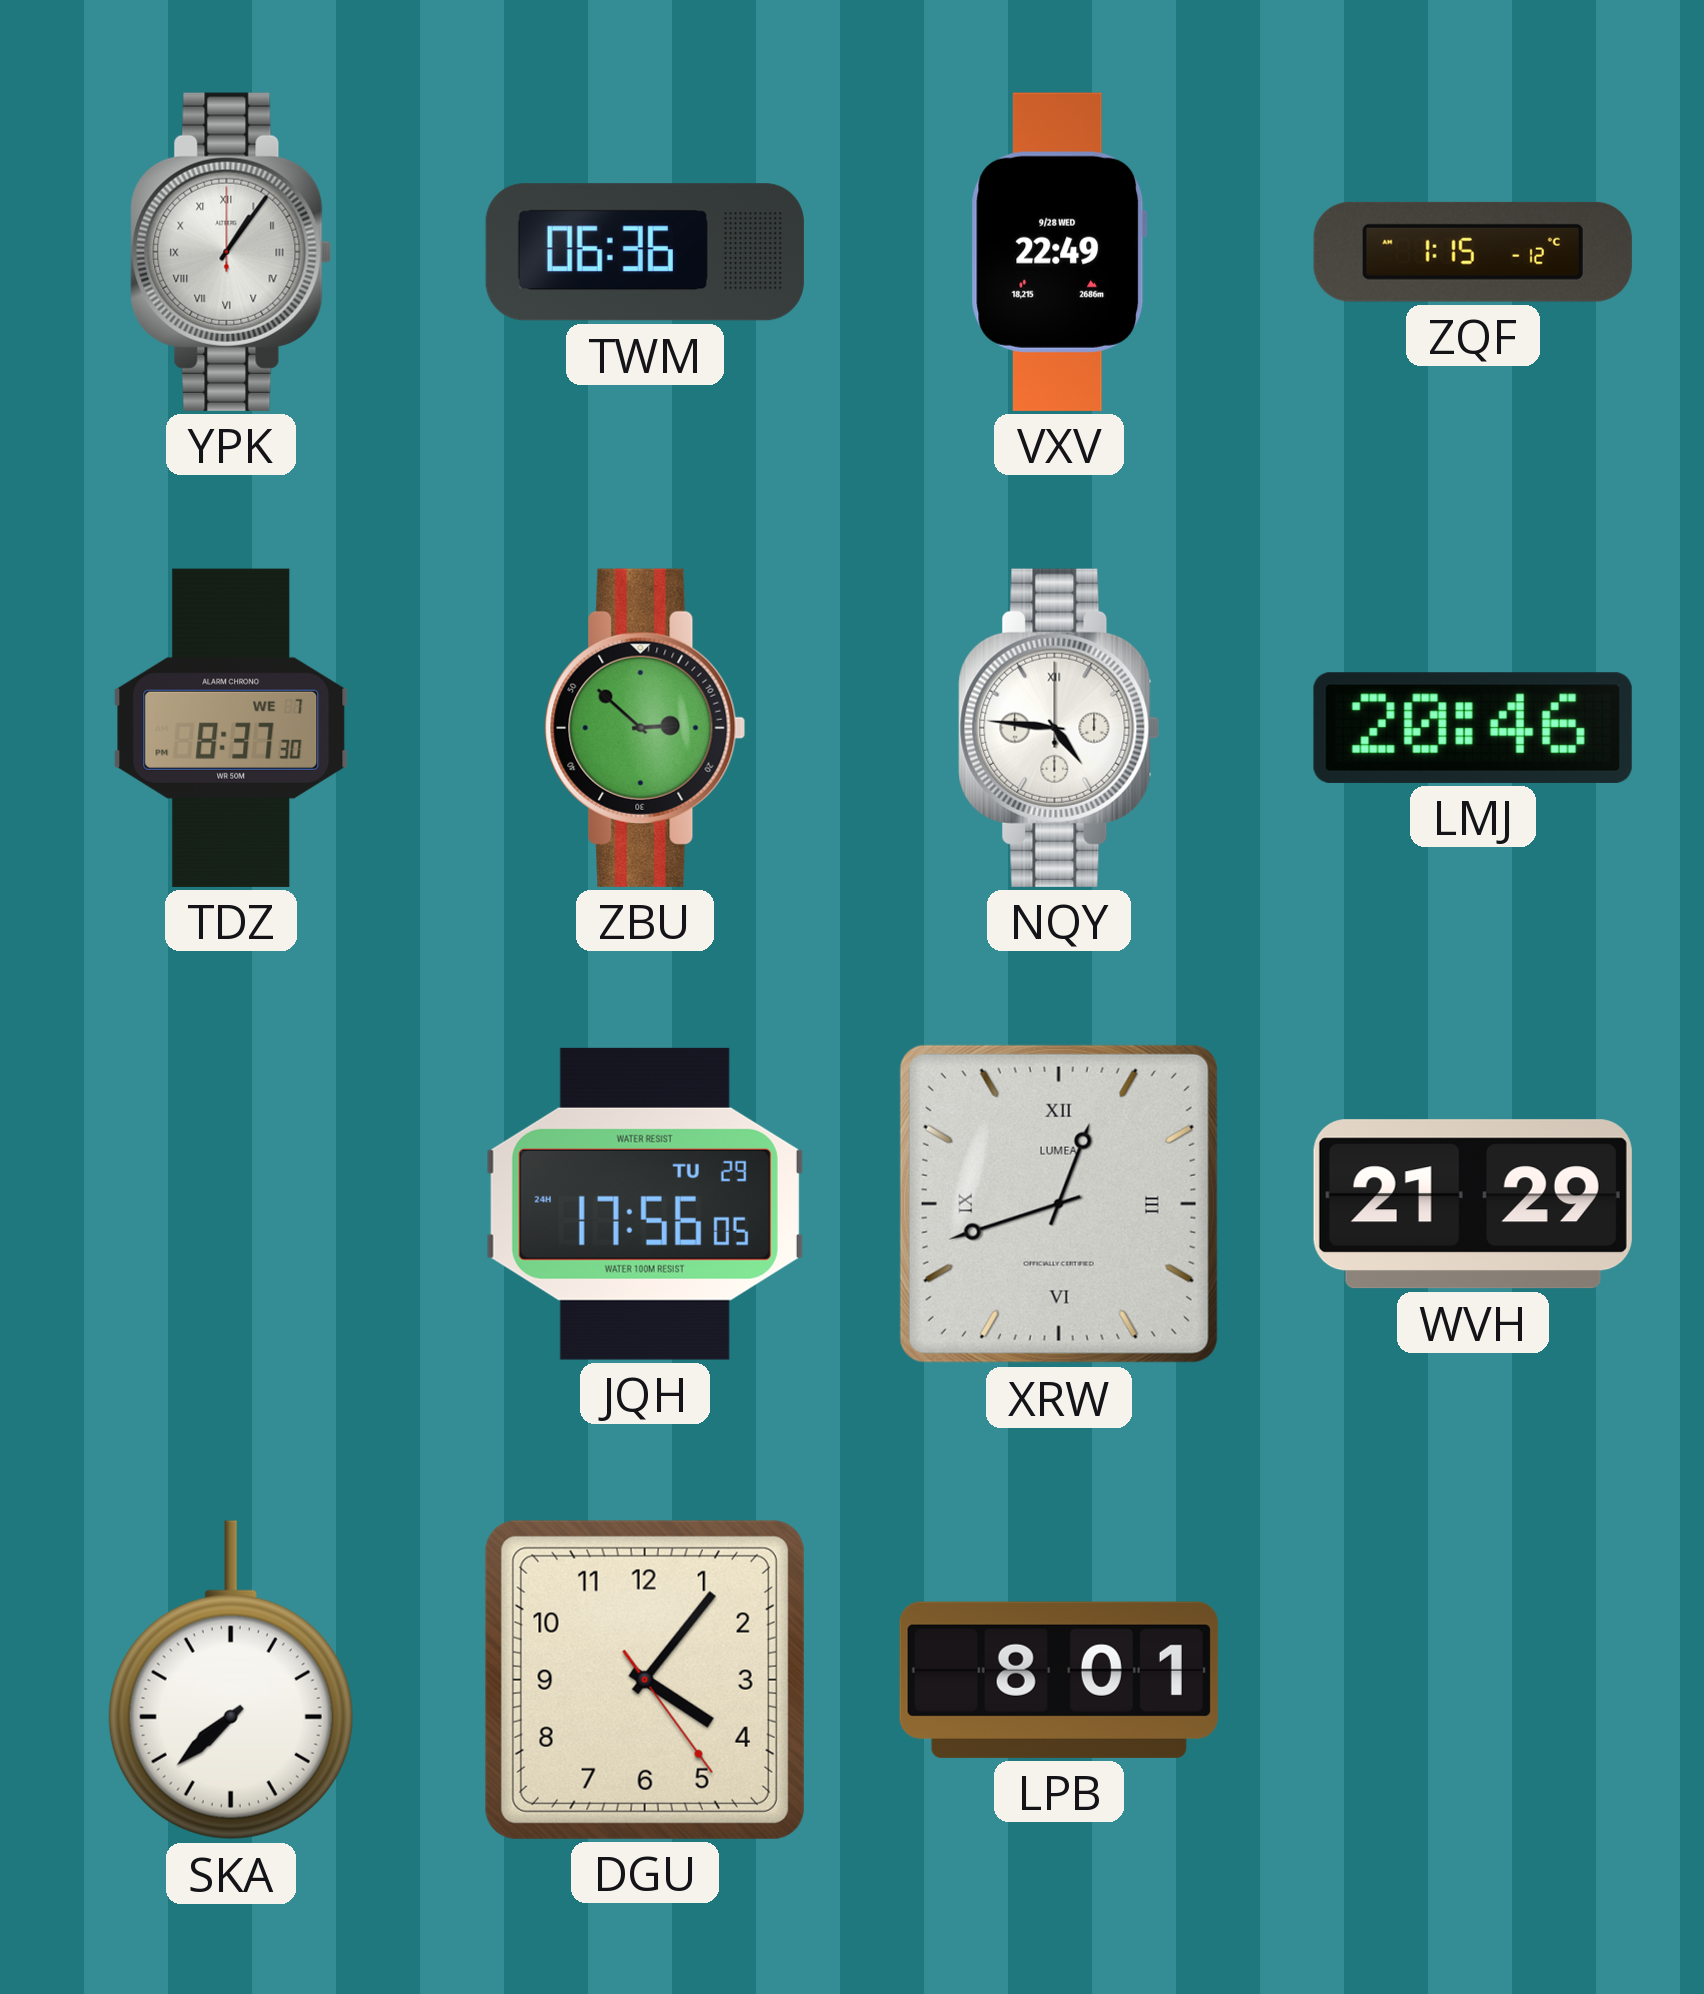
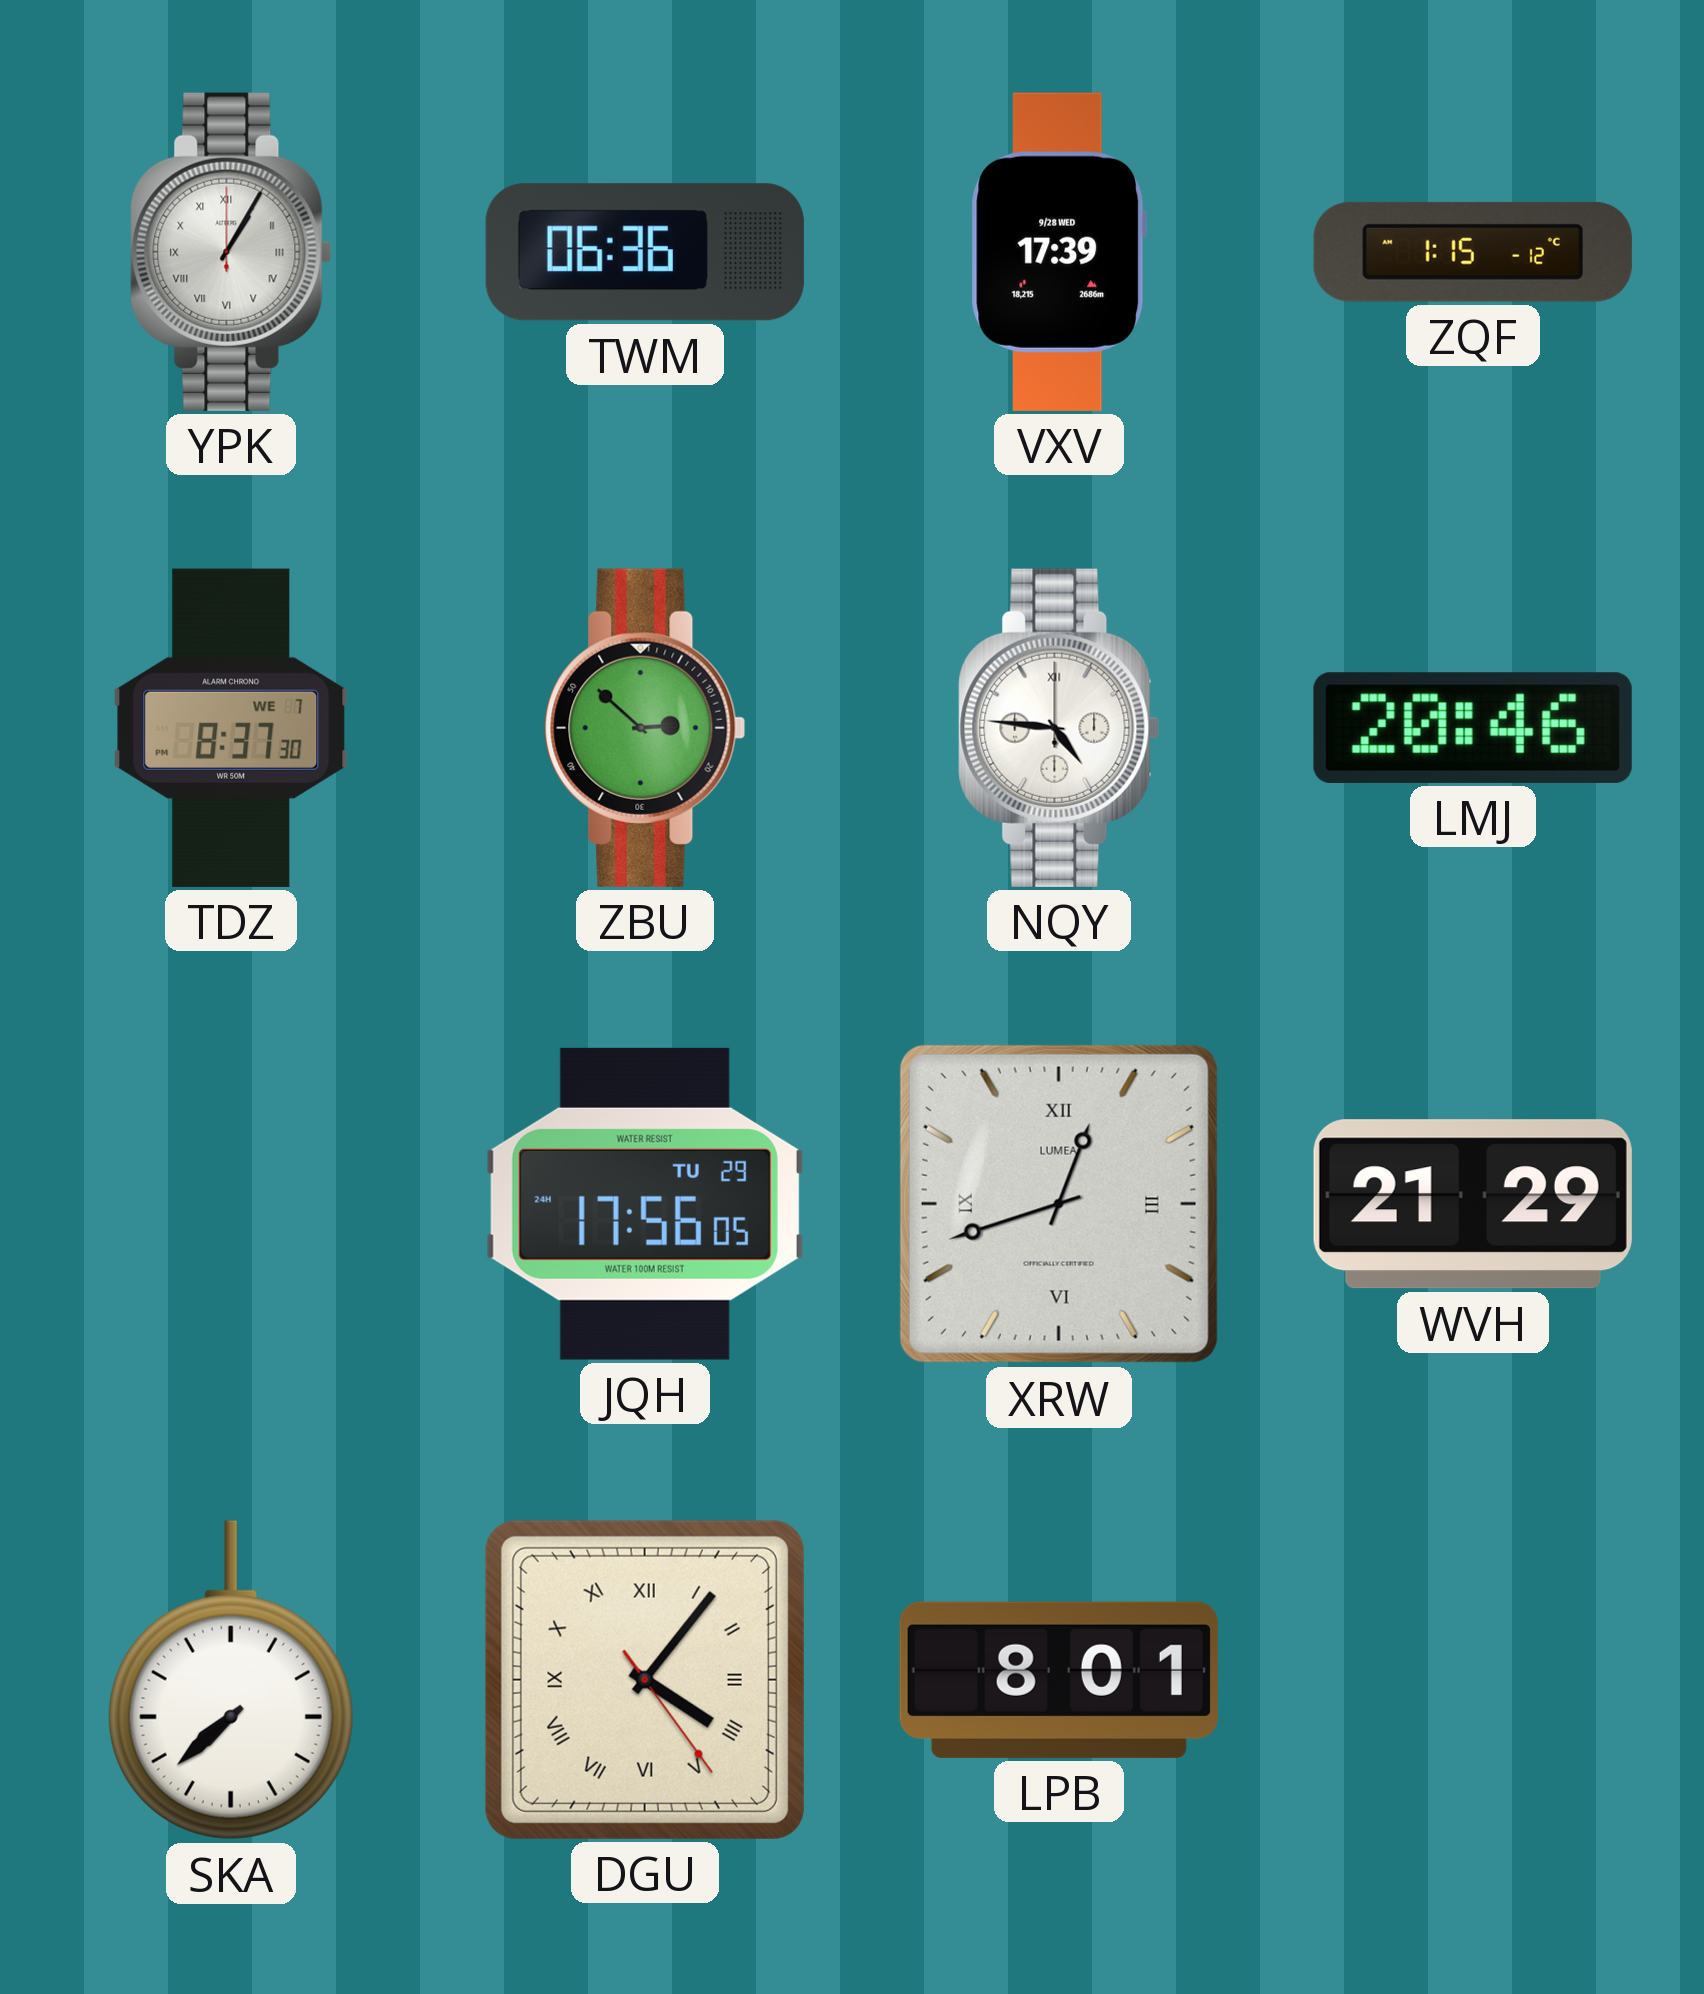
YPK: 1:06 -> 1:05 (231, 252)
VXV: 22:49 -> 17:39 (1059, 252)
DGU numerals: Arabic -> Roman (645, 1680)
